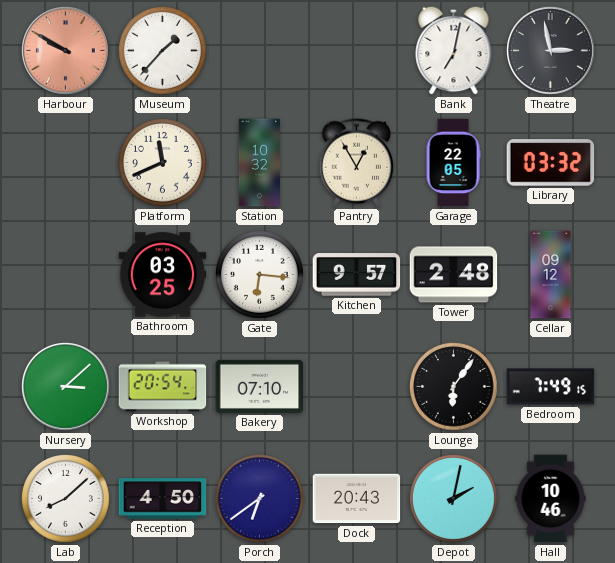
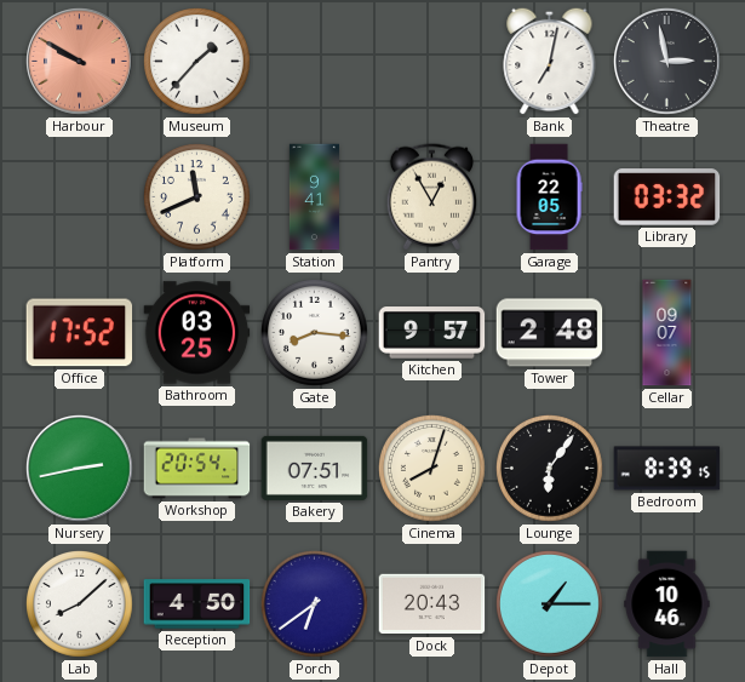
Station: 10:32 -> 9:41 (314, 197)
Office: none -> 17:52 (80, 333)
Gate: 6:16 -> 8:16 (315, 333)
Cellar: 09:12 -> 09:07 (667, 333)
Nursery: 3:08 -> 2:43 (80, 469)
Bakery: 07:10 -> 07:51 (315, 468)
Cinema: none -> 8:03 (432, 469)
Bedroom: 7:49 -> 8:39 (667, 469)
Depot: 2:02 -> 1:15 (550, 604)
